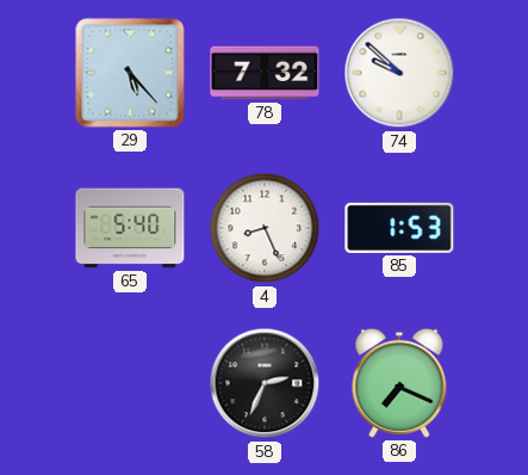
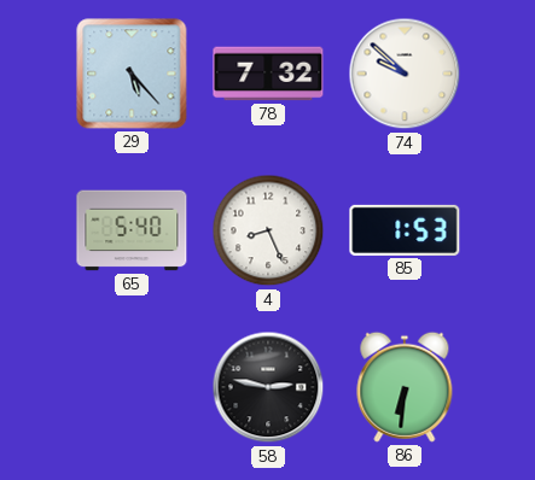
58: 2:34 -> 2:47 (268, 387)
86: 7:19 -> 6:31 (405, 387)
